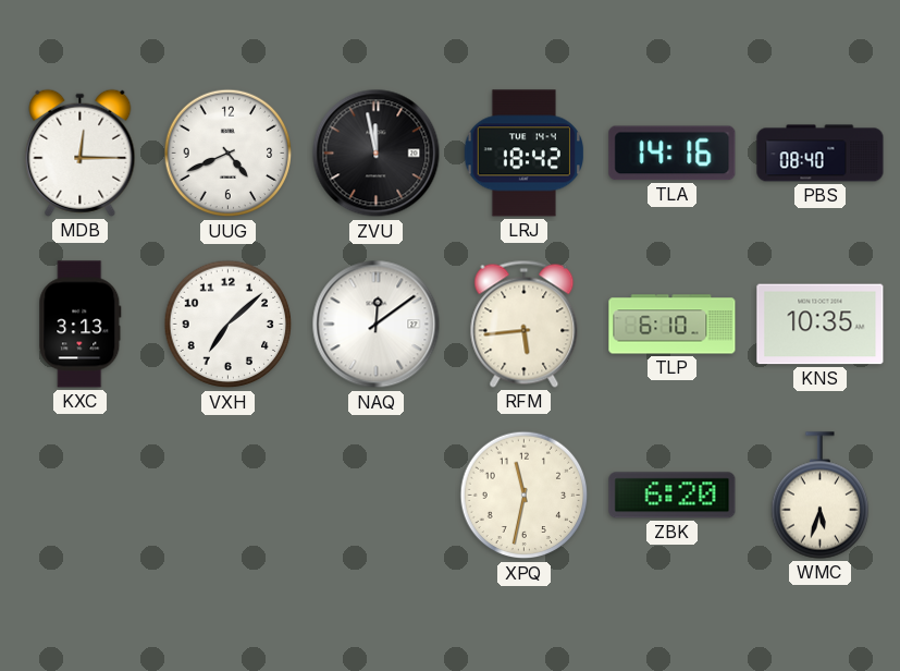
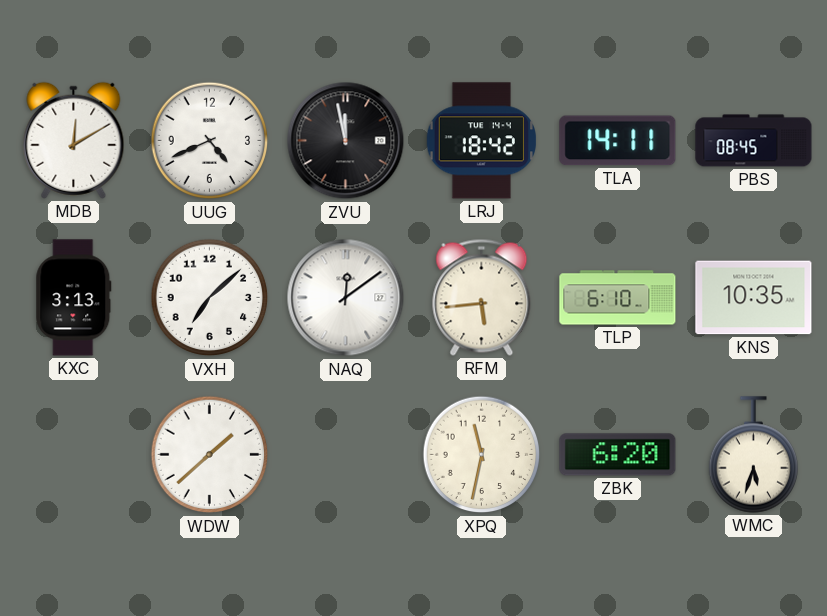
MDB: 12:15 -> 12:10 (74, 140)
TLA: 14:16 -> 14:11 (618, 141)
PBS: 08:40 -> 08:45 (754, 141)
WDW: none -> 1:38 (210, 455)
